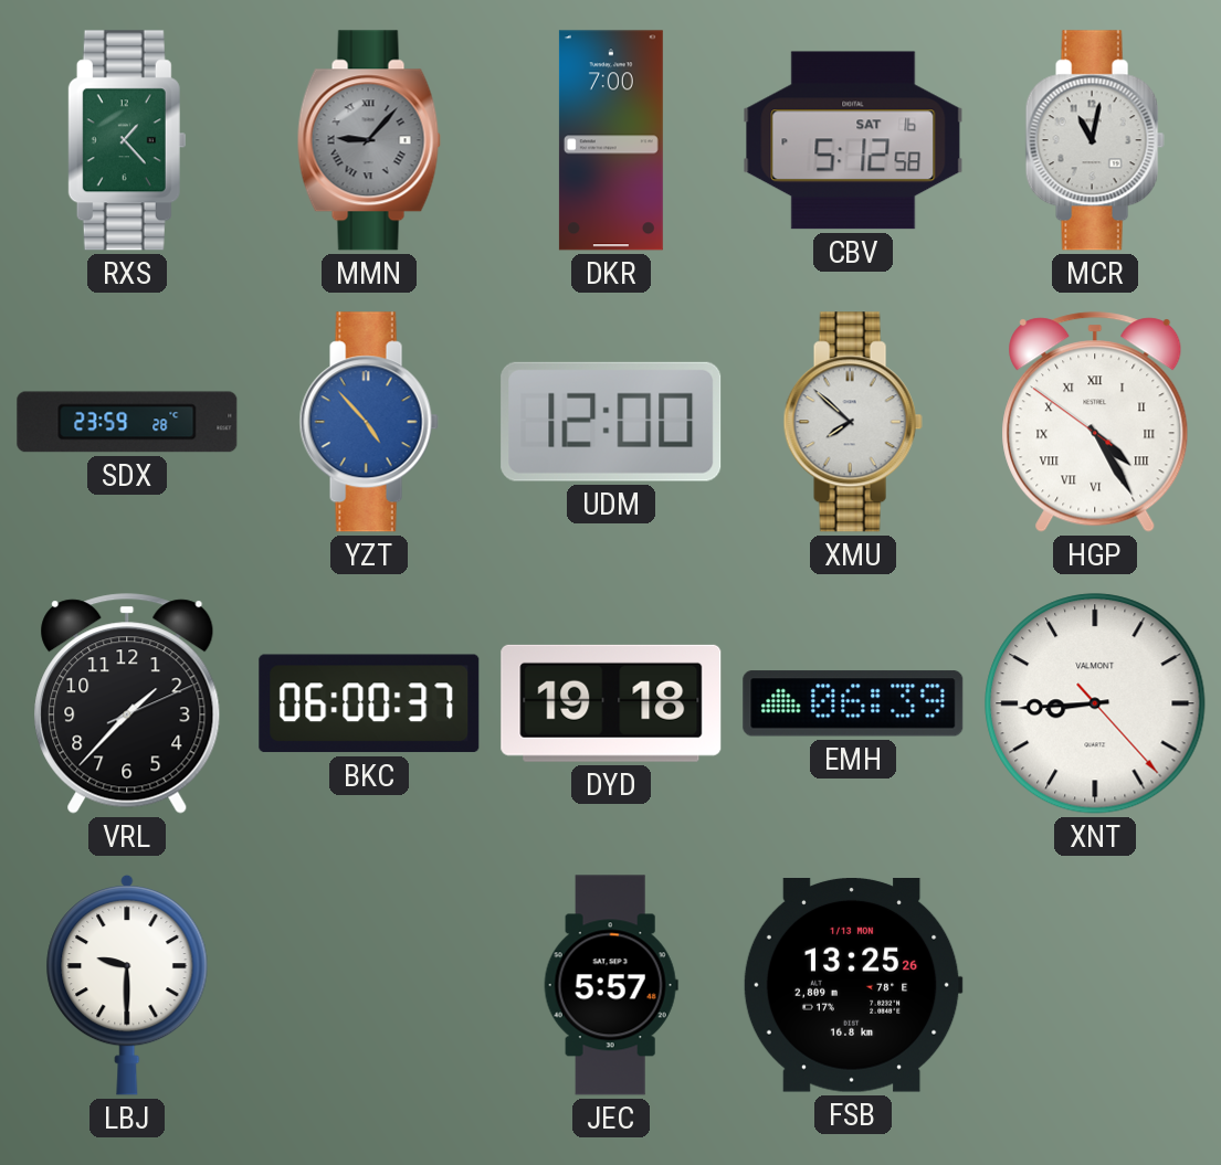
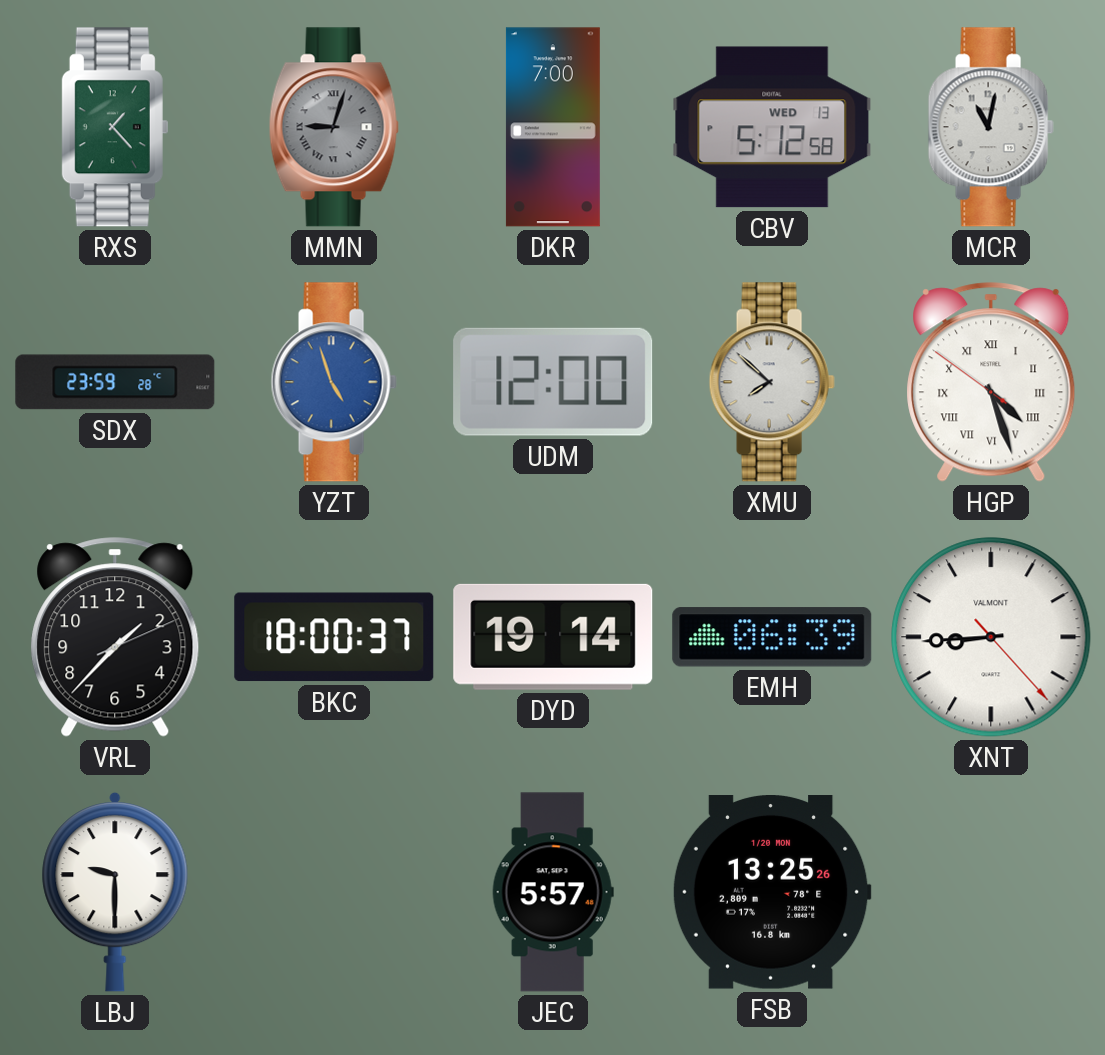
MMN: 9:07 -> 9:03 (334, 127)
CBV date: SAT 16 -> WED 13 (772, 127)
YZT: 4:53 -> 4:57 (334, 382)
HGP: 4:24 -> 4:26 (991, 382)
BKC: 06:00 -> 18:00 (334, 637)
DYD: 19:18 -> 19:14 (553, 637)
FSB date: 1/13 MON -> 1/20 MON (772, 893)
